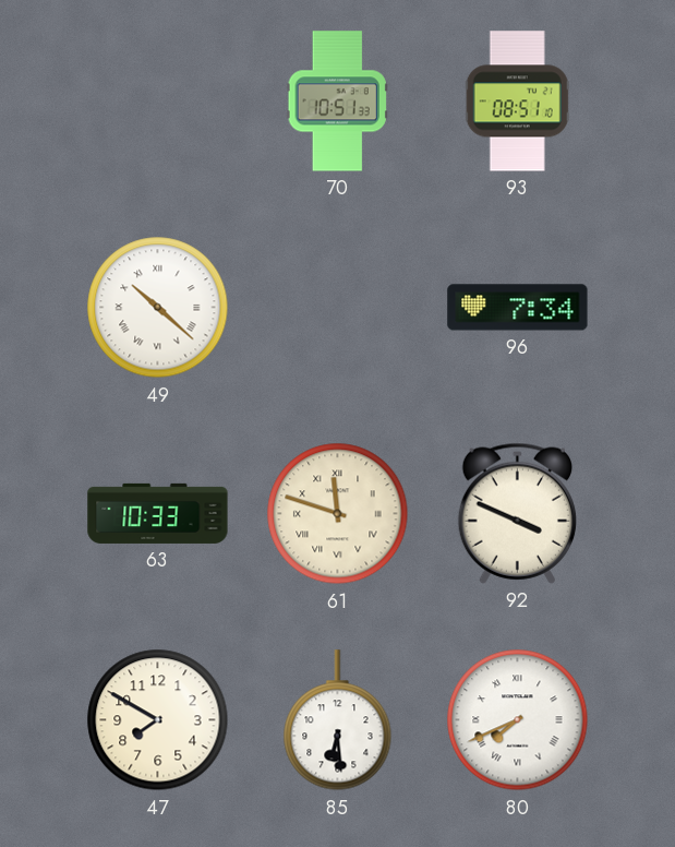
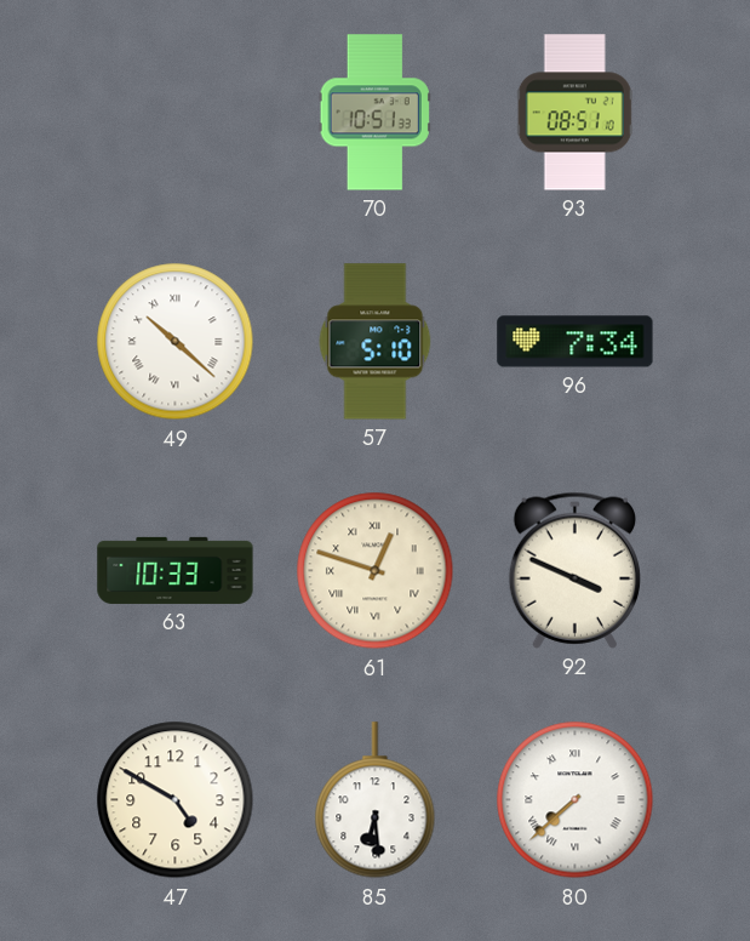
57: none -> 5:10 (376, 342)
61: 11:48 -> 12:48 (376, 571)
47: 7:50 -> 4:50 (176, 800)
80: 7:41 -> 7:38 (576, 800)
